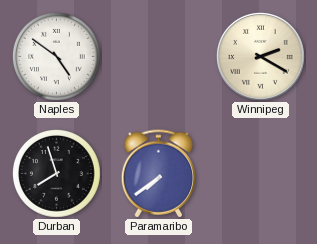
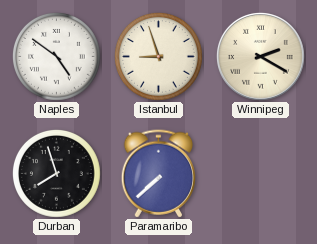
Istanbul: none -> 8:57 (158, 56)
Paramaribo: 7:39 -> 7:38 (158, 174)
